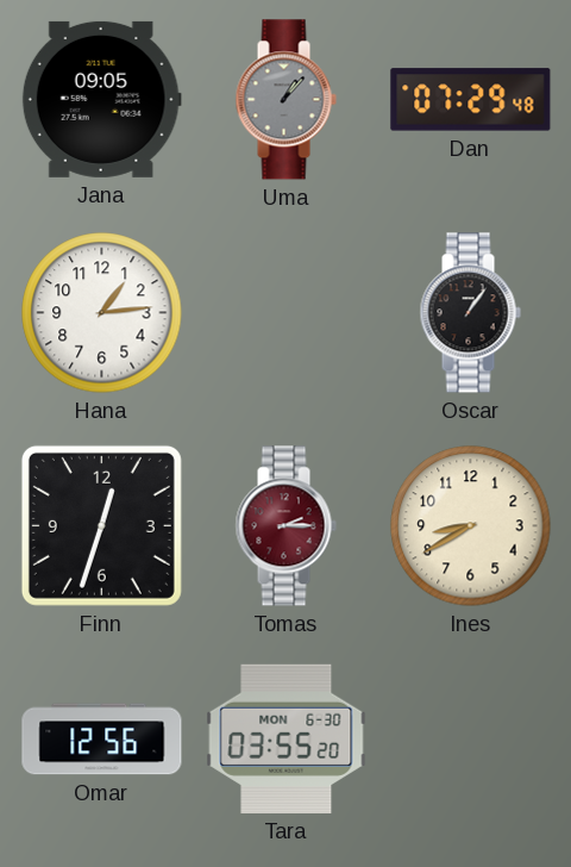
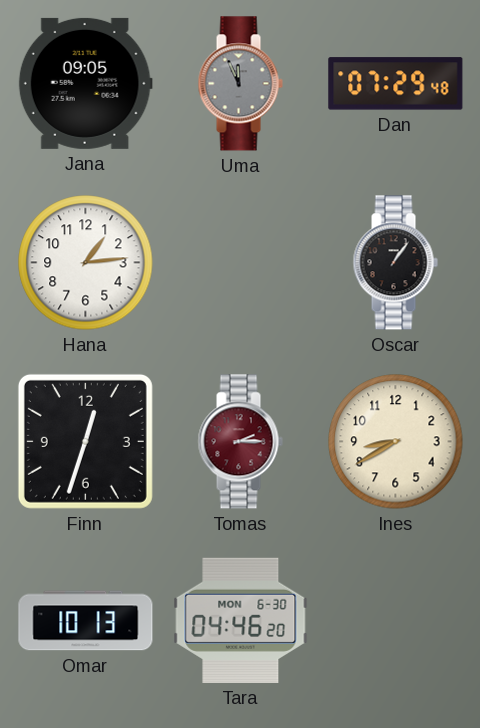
Uma: 1:07 -> 11:56 (240, 84)
Omar: 12:56 -> 10:13 (86, 621)
Tara: 03:55 -> 04:46 (241, 620)
